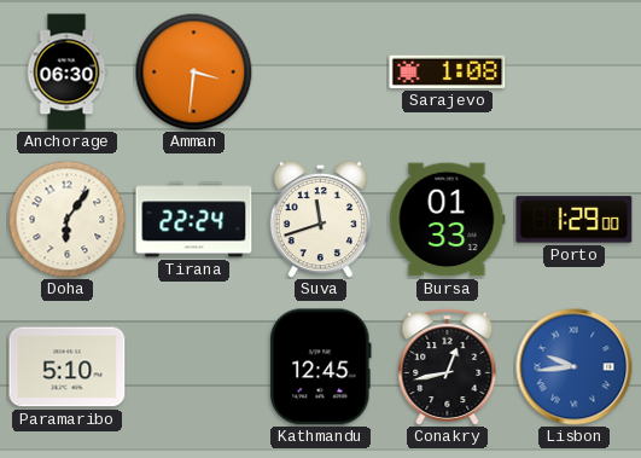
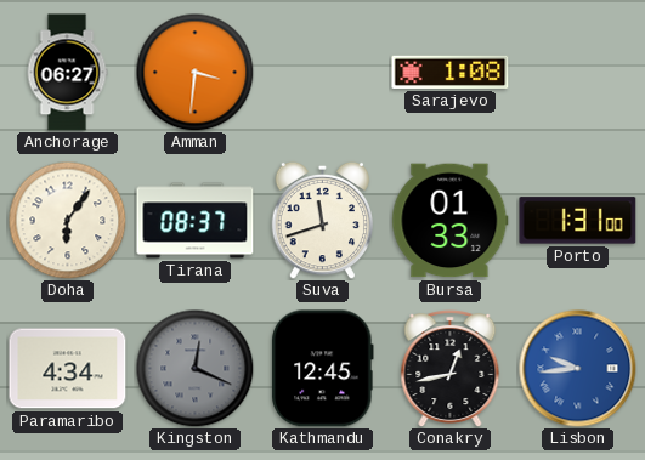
Anchorage: 06:30 -> 06:27 (67, 73)
Tirana: 22:24 -> 08:37 (196, 221)
Porto: 1:29 -> 1:31 (578, 221)
Paramaribo: 5:10 -> 4:34 (68, 369)
Kingston: none -> 12:19 (194, 368)
